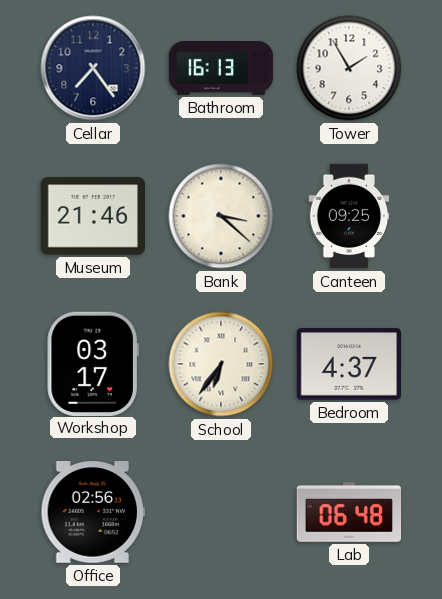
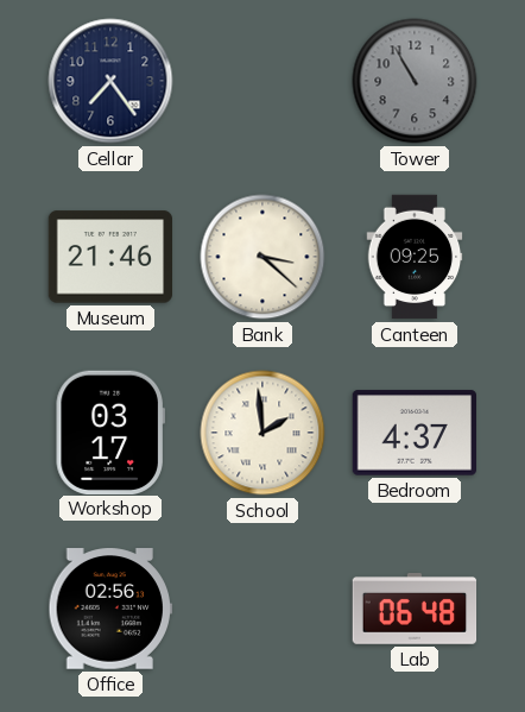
Bathroom: 16:13 -> none (221, 68)
Tower: 1:55 -> 10:55 (415, 81)
Tower dial: white -> grey (415, 81)
School: 6:36 -> 1:59 (262, 433)
